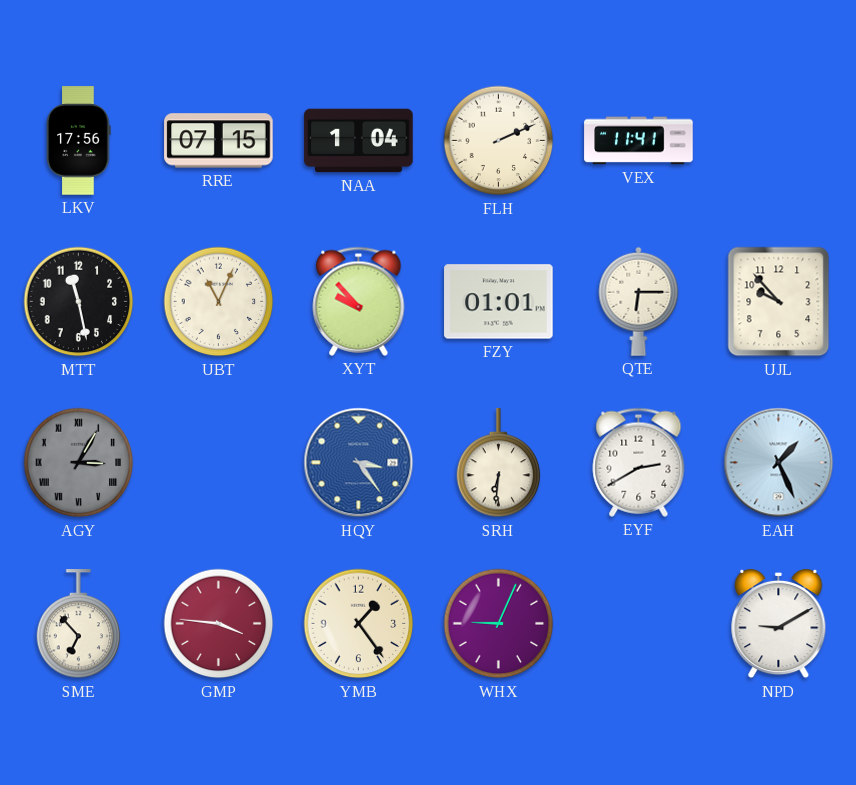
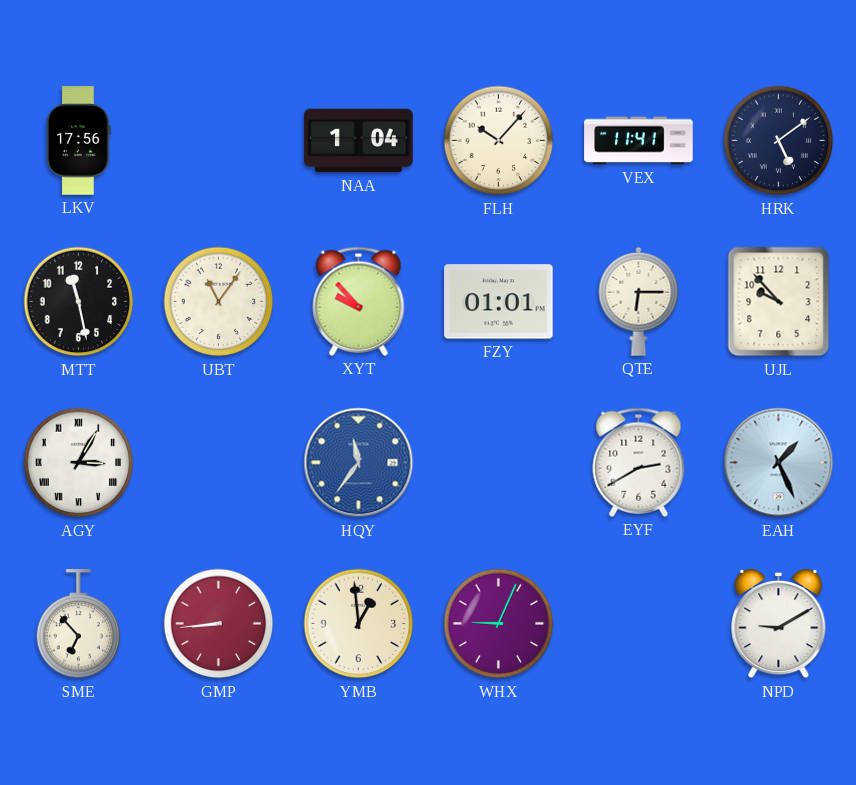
RRE: 07:15 -> none (219, 141)
FLH: 2:11 -> 10:07 (499, 141)
HRK: none -> 5:09 (779, 141)
UBT: 11:04 -> 11:06 (219, 302)
AGY dial: grey -> white (79, 463)
HQY: 3:24 -> 11:36 (359, 463)
SRH: 6:31 -> none (499, 463)
GMP: 3:46 -> 8:44 (219, 624)
YMB: 1:24 -> 12:59 (359, 624)
